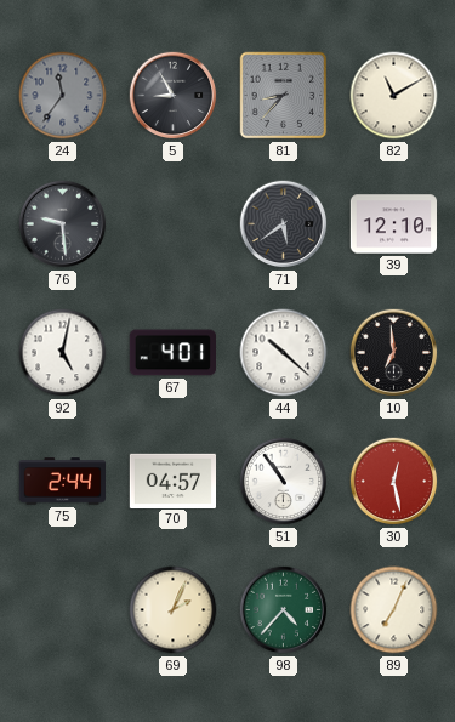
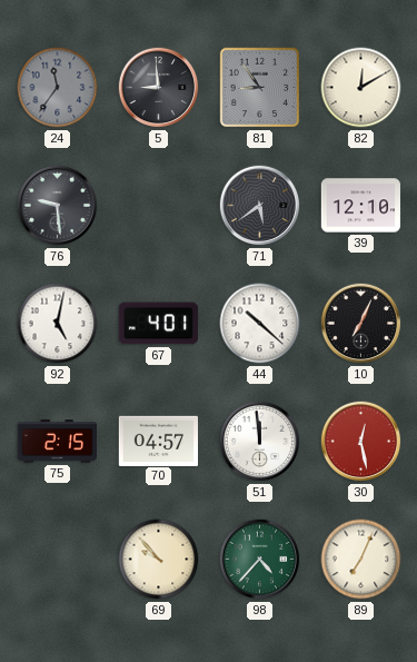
5: 8:55 -> 8:59 (159, 88)
81: 8:37 -> 8:54 (260, 88)
82: 11:10 -> 12:10 (361, 88)
10: 6:59 -> 7:04 (361, 324)
75: 2:44 -> 2:15 (57, 442)
51: 10:54 -> 11:59 (260, 442)
69: 2:04 -> 9:53 (159, 560)
